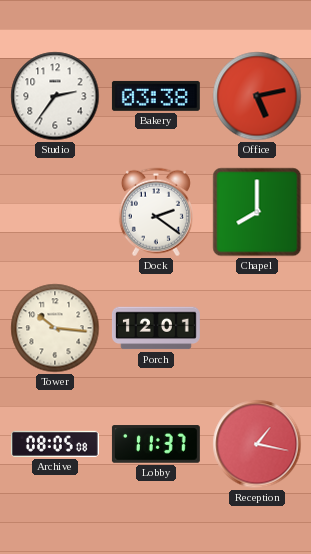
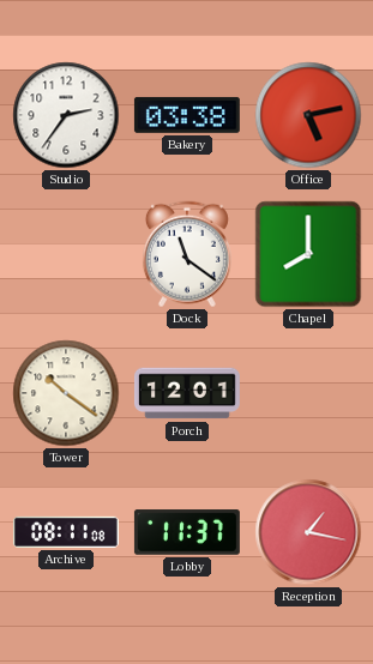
Dock: 2:21 -> 11:21 (187, 254)
Tower: 10:16 -> 10:21 (66, 393)
Archive: 08:05 -> 08:11 (66, 532)
